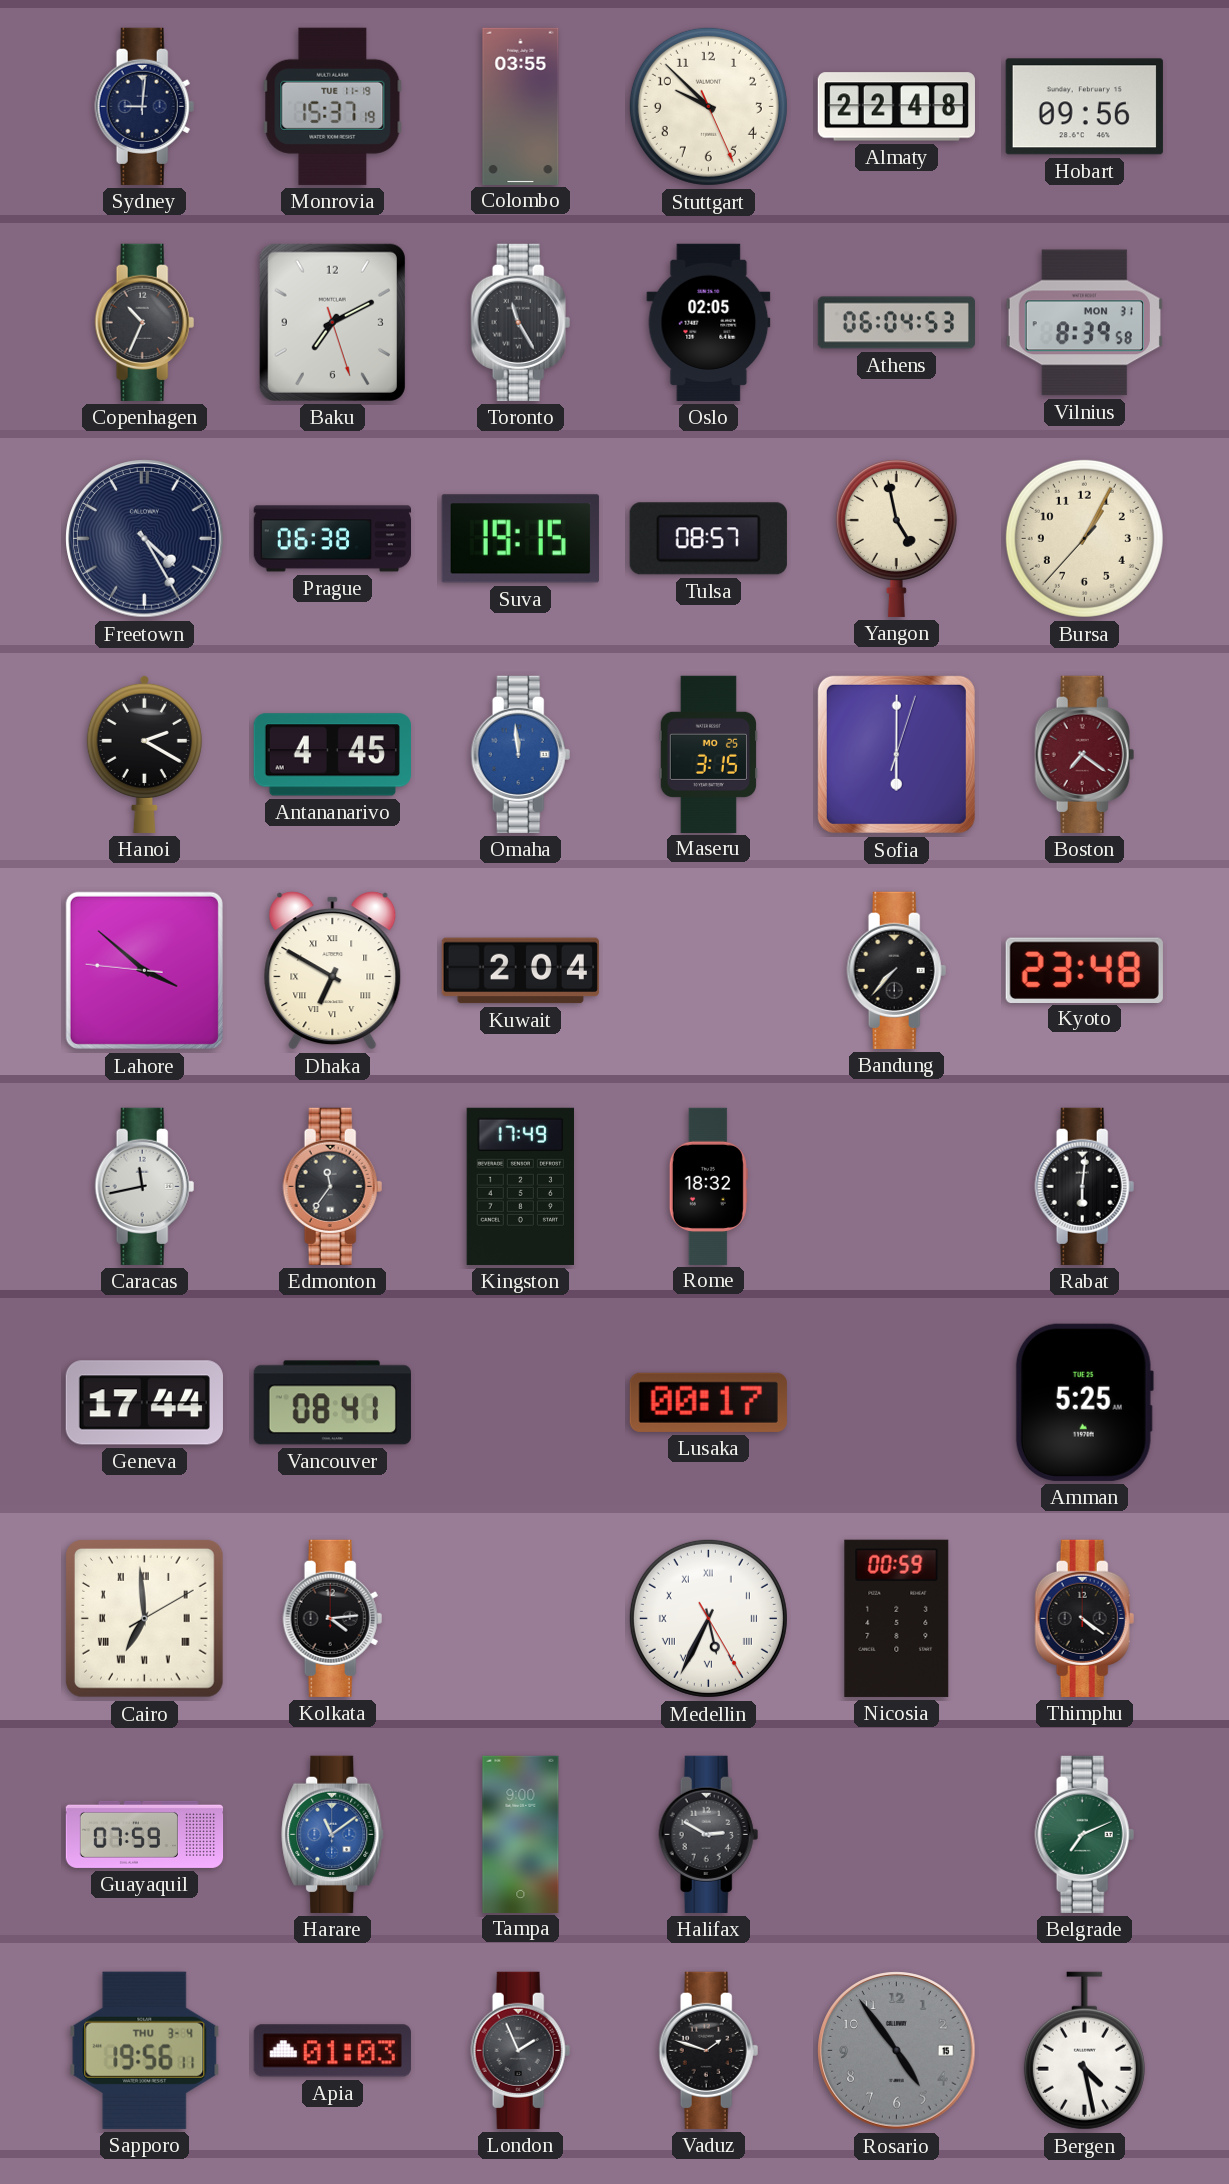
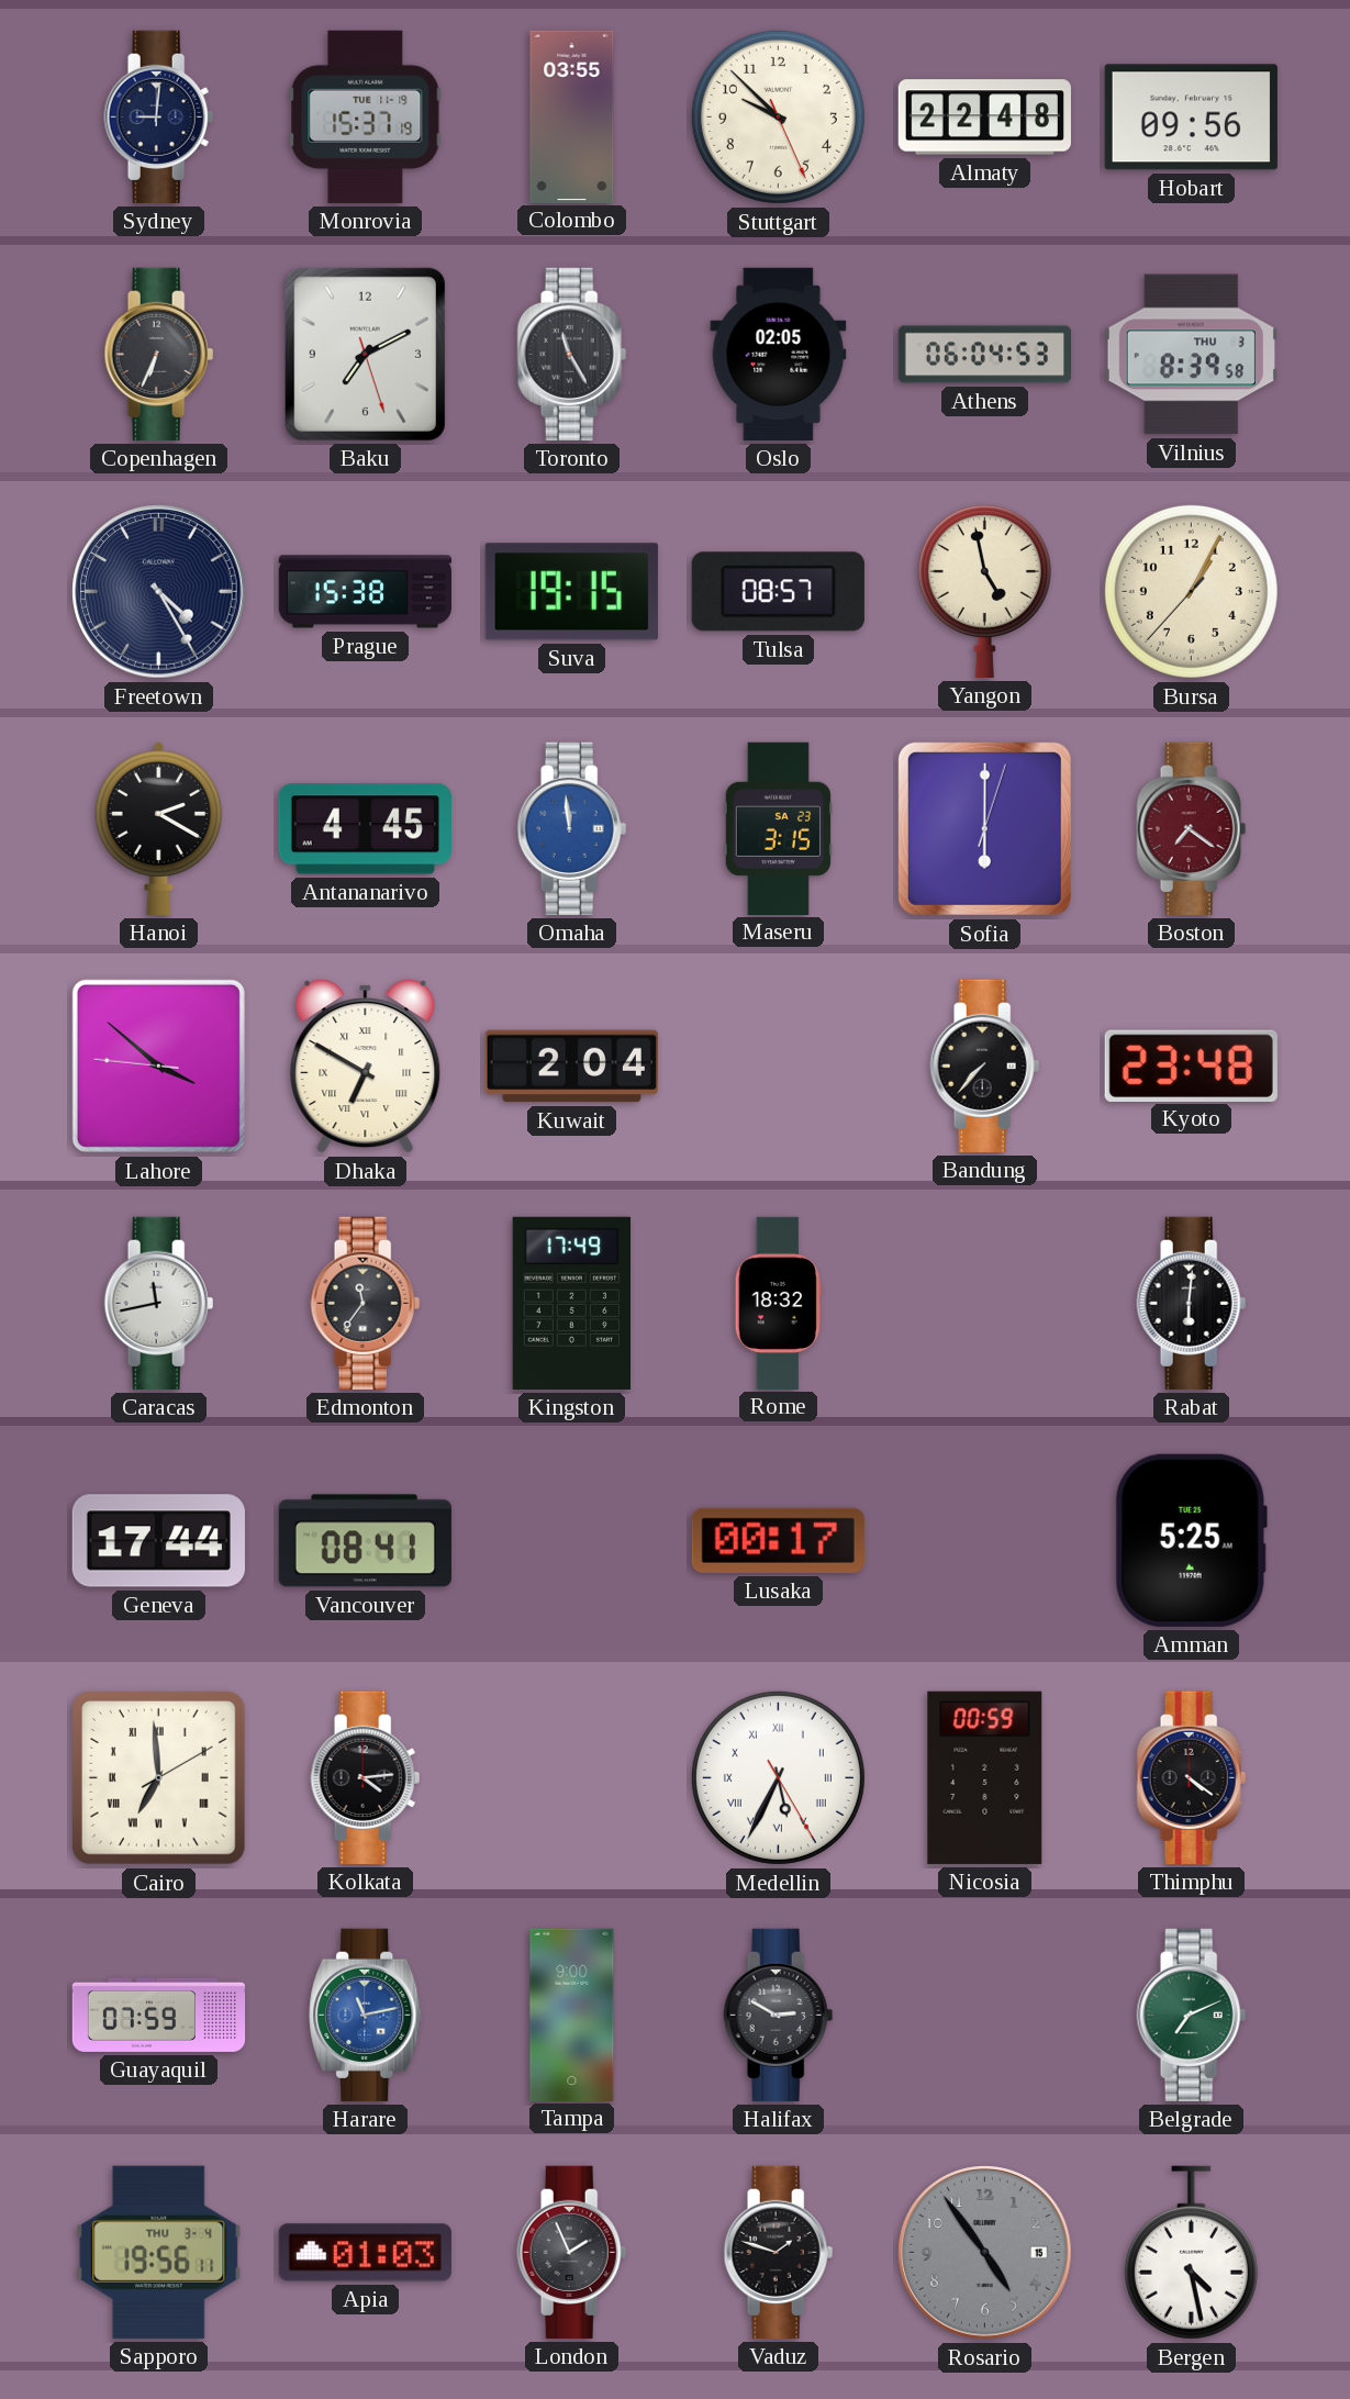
Copenhagen: 10:34 -> 6:34 (159, 354)
Vilnius date: MON 31 -> THU 3 (1191, 355)
Prague: 06:38 -> 15:38 (365, 592)
Maseru date: MO 25 -> SA 23 (778, 828)
Harare: 11:09 -> 11:13 (366, 2015)
